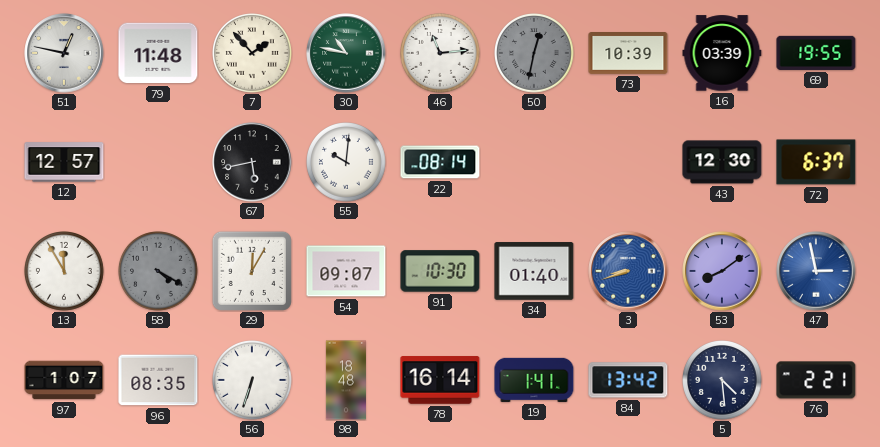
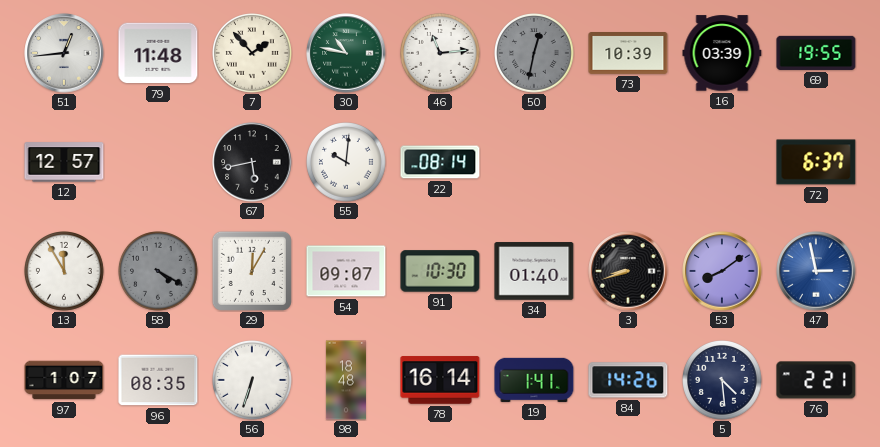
51: 12:47 -> 12:44 (64, 53)
43: 12:30 -> none (722, 162)
3 dial: blue -> black (628, 271)
84: 13:42 -> 14:26 (628, 380)
